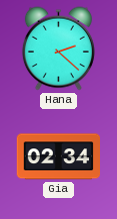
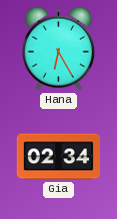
Hana: 2:22 -> 6:25 (58, 49)
